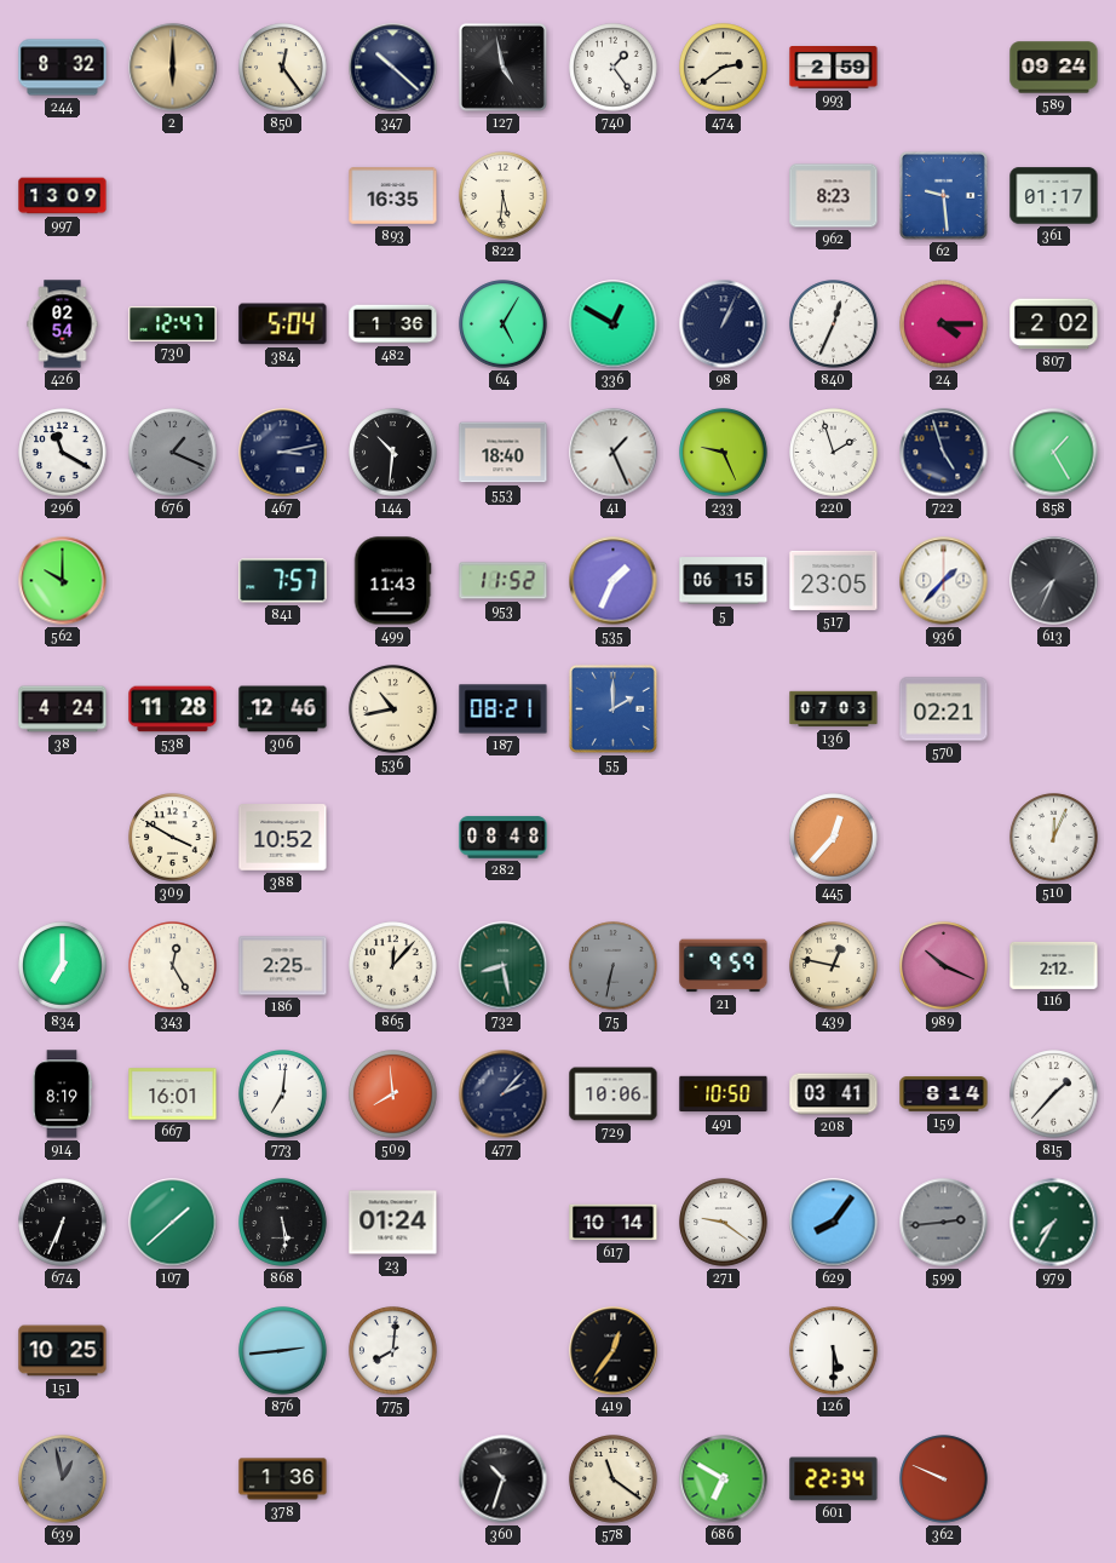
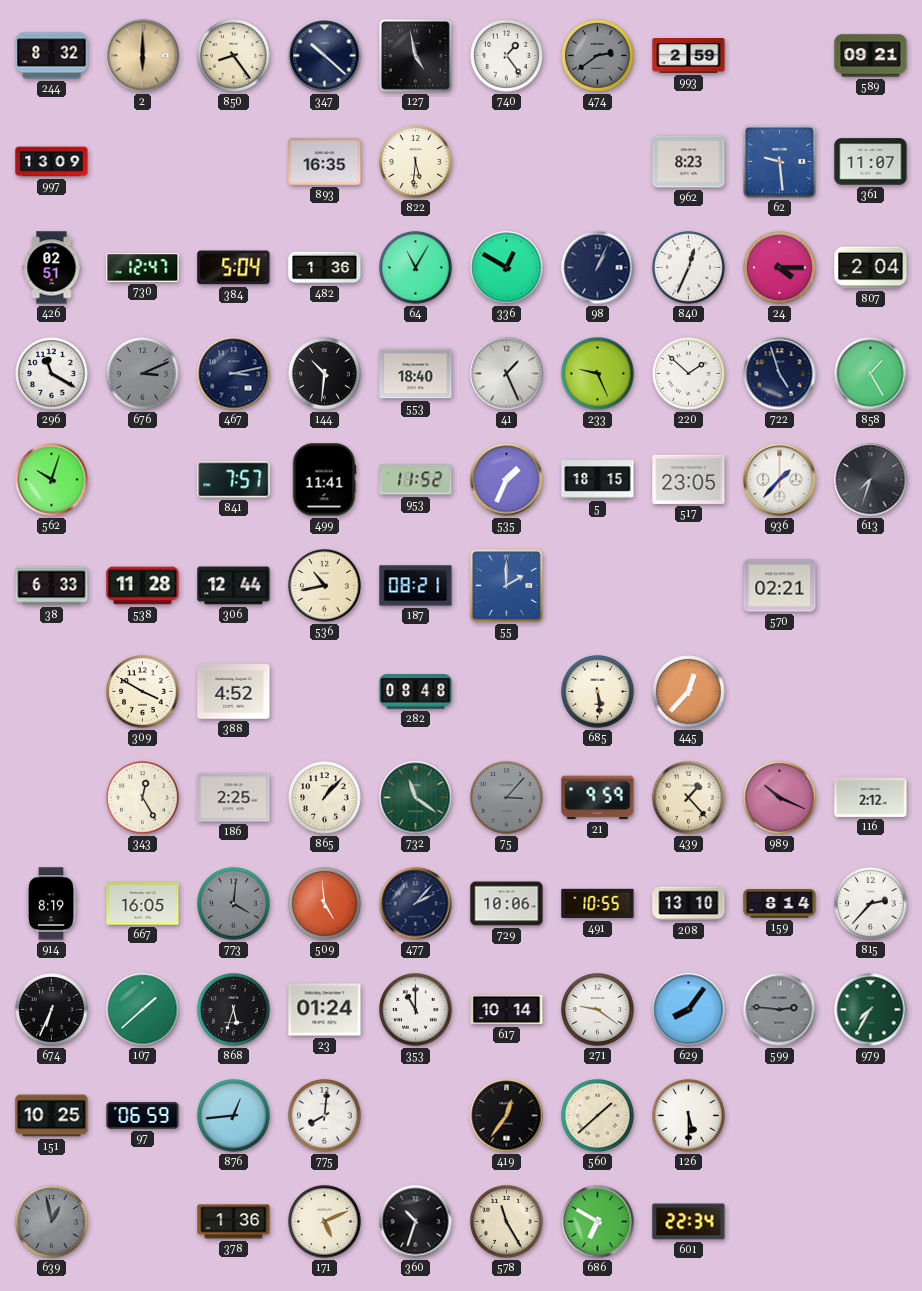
850: 12:24 -> 8:24 (234, 56)
474 dial: cream -> grey (598, 56)
589: 09:24 -> 09:21 (871, 56)
361: 01:17 -> 11:07 (871, 162)
426: 02:54 -> 02:51 (52, 268)
64: 5:05 -> 11:05 (416, 268)
807: 2:02 -> 2:04 (871, 268)
676: 1:19 -> 3:11 (143, 374)
220: 1:57 -> 1:52 (689, 374)
562: 10:00 -> 10:03 (52, 480)
499: 11:43 -> 11:41 (324, 480)
5: 06:15 -> 18:15 (598, 480)
613: 7:34 -> 7:33 (871, 480)
38: 4:24 -> 6:33 (52, 586)
306: 12:46 -> 12:44 (234, 586)
136: 07:03 -> none (834, 709)
388: 10:52 -> 4:52 (234, 692)
685: none -> 5:29 (598, 692)
510: 12:04 -> none (1054, 838)
834: 7:00 -> none (63, 966)
865: 12:07 -> 1:07 (325, 798)
732: 8:28 -> 11:21 (416, 798)
75: 6:32 -> 3:07 (507, 798)
439: 12:47 -> 1:23 (689, 798)
667: 16:01 -> 16:05 (143, 904)
773: 7:01 -> 4:01 (234, 904)
773 dial: white -> grey (234, 904)
509: 7:59 -> 4:59 (325, 904)
491: 10:50 -> 10:55 (598, 904)
208: 03:41 -> 13:10 (689, 904)
815: 1:37 -> 2:37 (871, 904)
868: 5:29 -> 5:33 (234, 1010)
353: none -> 11:00 (416, 1010)
599: 2:44 -> 2:46 (780, 1010)
97: none -> 06:59 (143, 1116)
876: 2:44 -> 12:44 (234, 1116)
560: none -> 1:38 (598, 1116)
171: none -> 5:11 (325, 1222)
578: 11:21 -> 11:25 (507, 1222)
362: 9:49 -> none (944, 1479)
